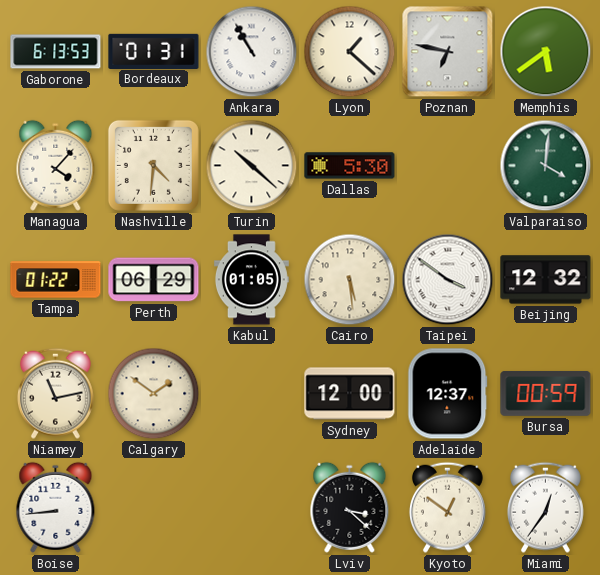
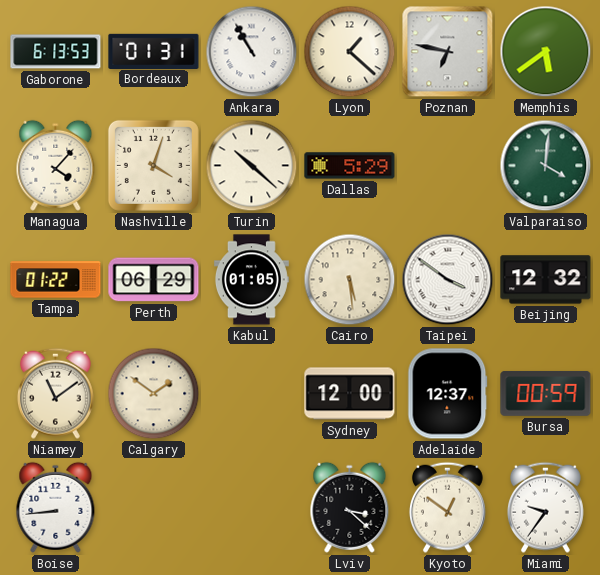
Nashville: 4:31 -> 4:03 (153, 165)
Dallas: 5:30 -> 5:29 (350, 166)
Niamey: 11:13 -> 11:09 (55, 393)
Miami: 12:36 -> 9:36 (545, 507)
